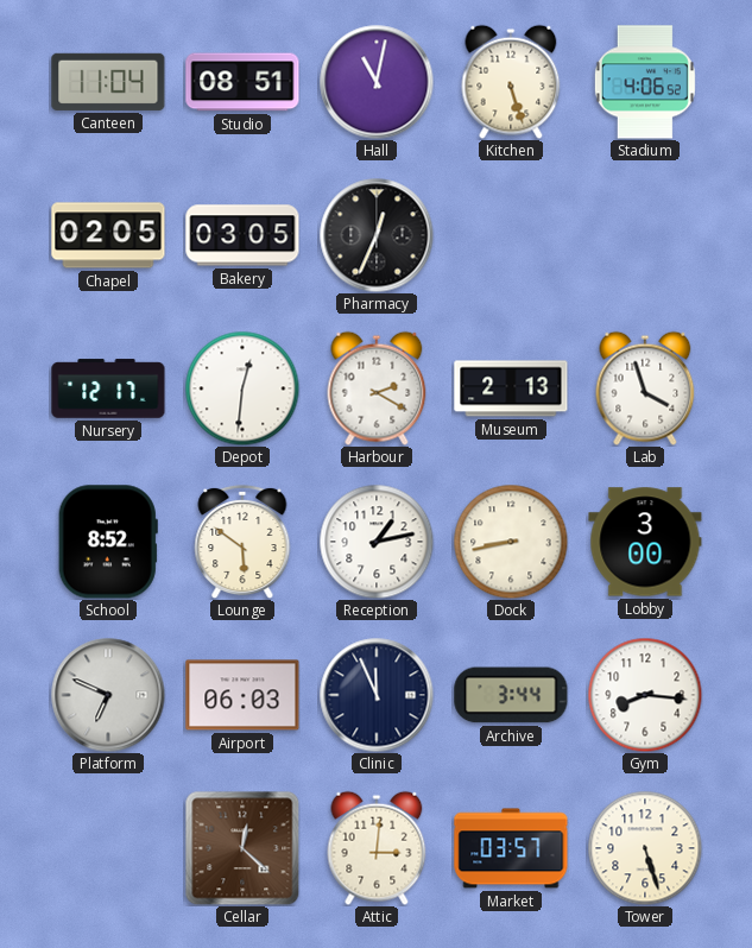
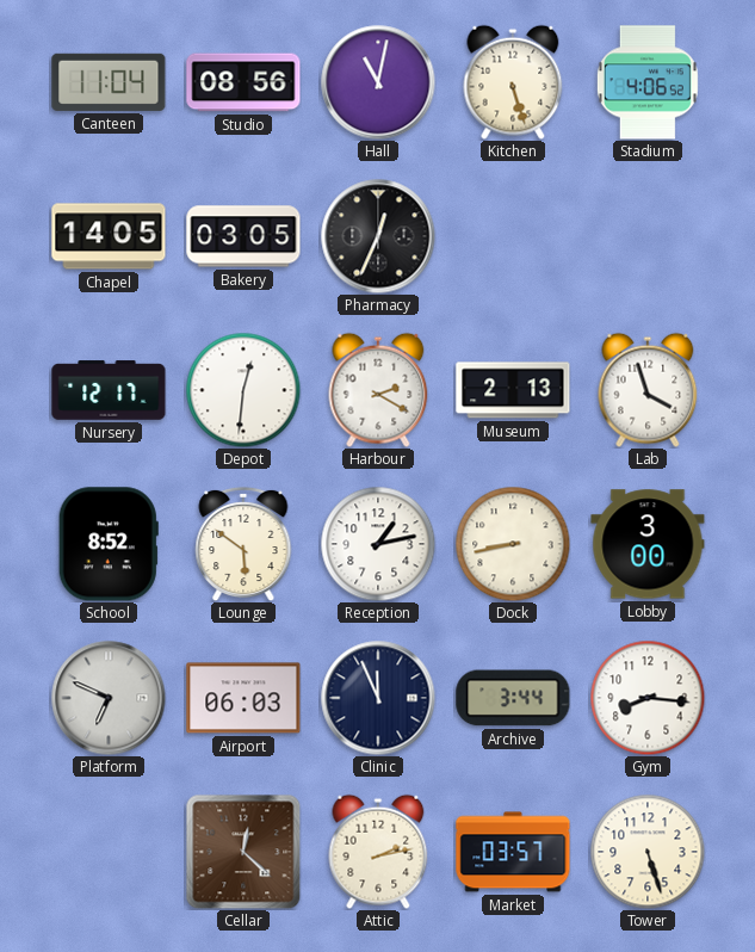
Studio: 08:51 -> 08:56 (243, 82)
Chapel: 02:05 -> 14:05 (109, 236)
Attic: 3:01 -> 2:13 (378, 852)
